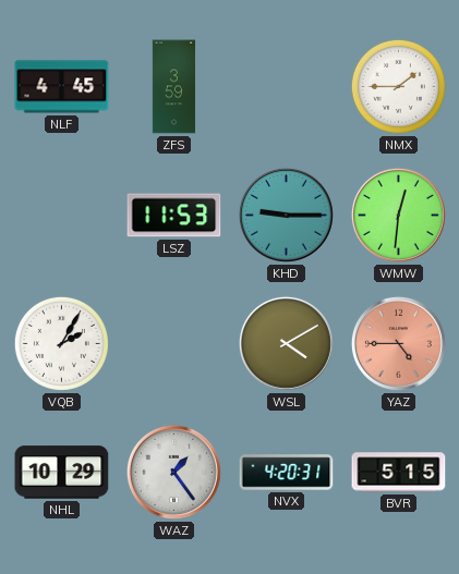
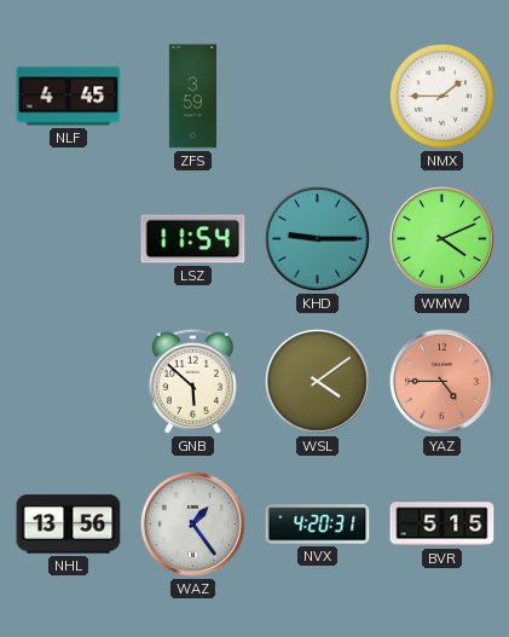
LSZ: 11:53 -> 11:54 (193, 239)
WMW: 12:31 -> 4:11 (441, 238)
VQB: 2:05 -> none (61, 343)
GNB: none -> 5:52 (192, 381)
WSL: 4:10 -> 4:09 (317, 381)
NHL: 10:29 -> 13:56 (69, 525)
